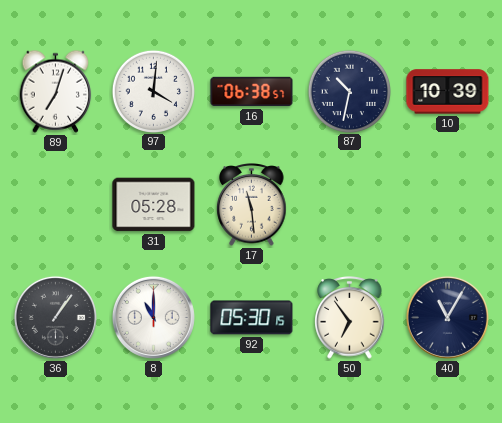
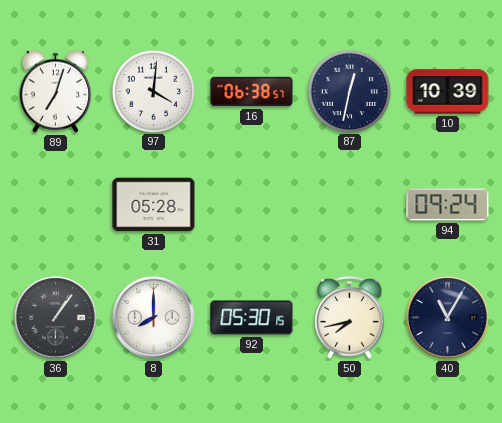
87: 10:32 -> 12:32 (349, 91)
17: 11:29 -> none (252, 205)
94: none -> 09:24 (448, 205)
8: 11:00 -> 8:00 (153, 317)
50: 6:54 -> 7:43 (350, 318)
